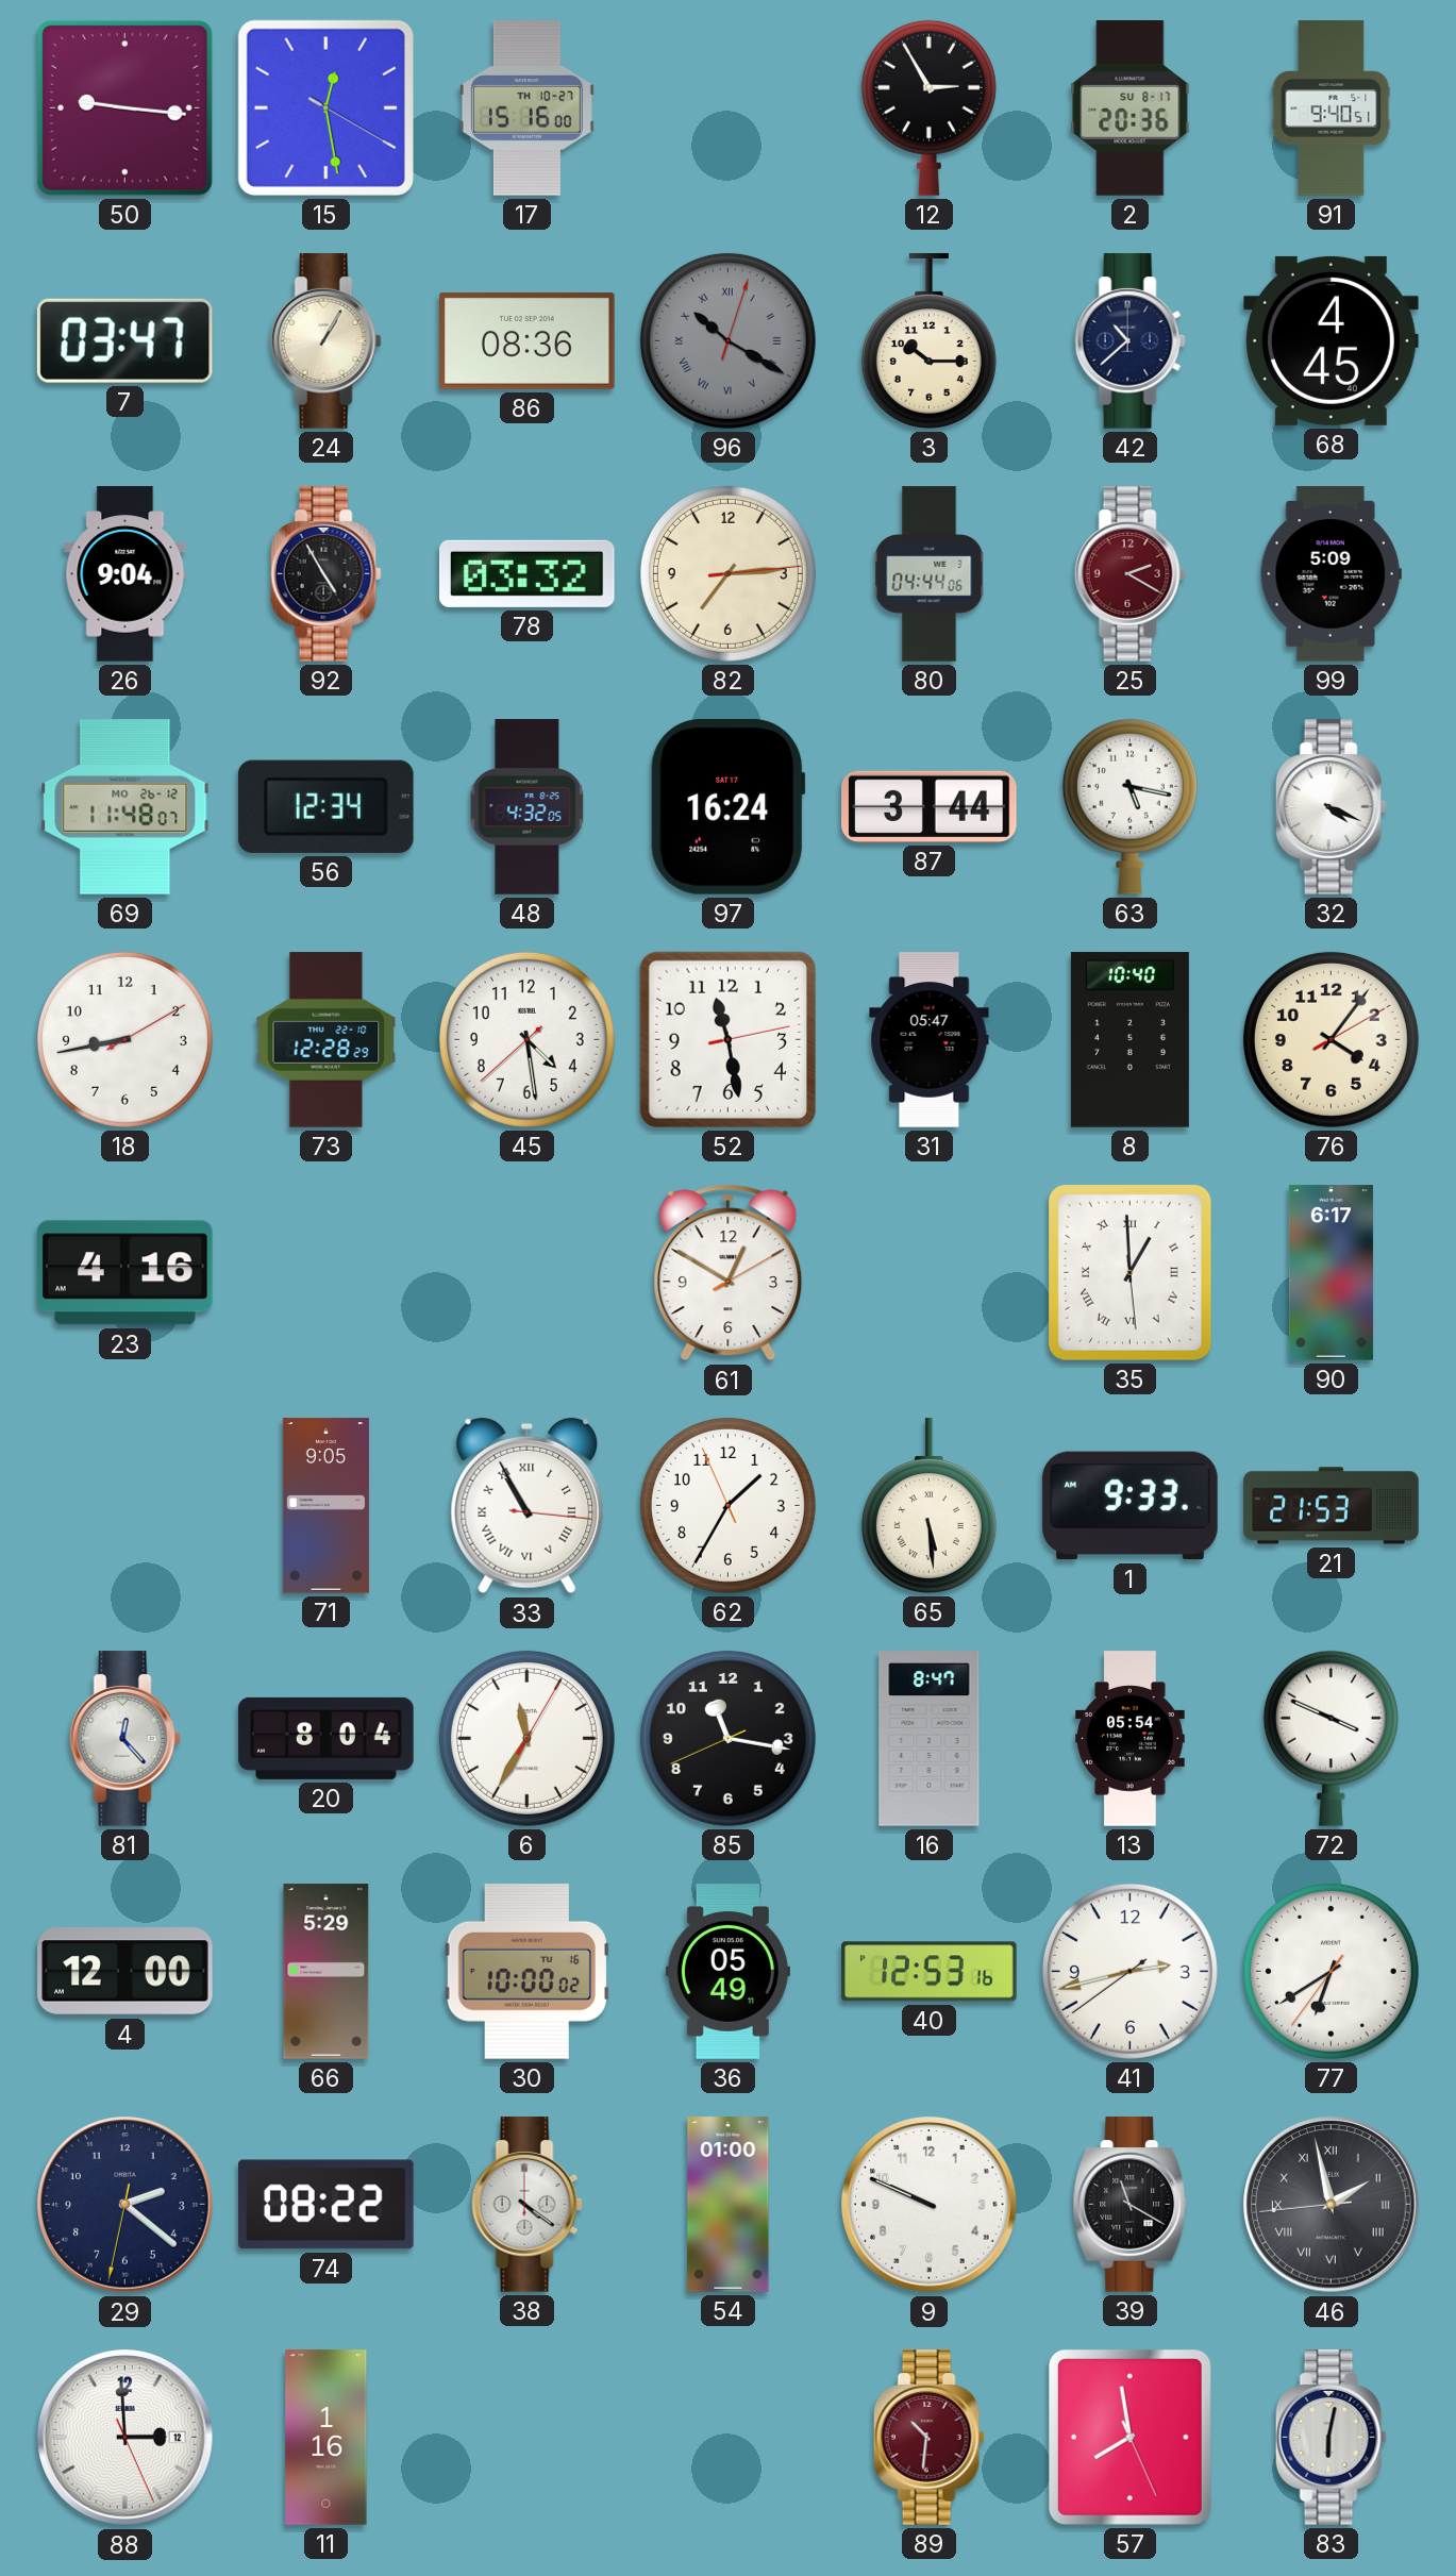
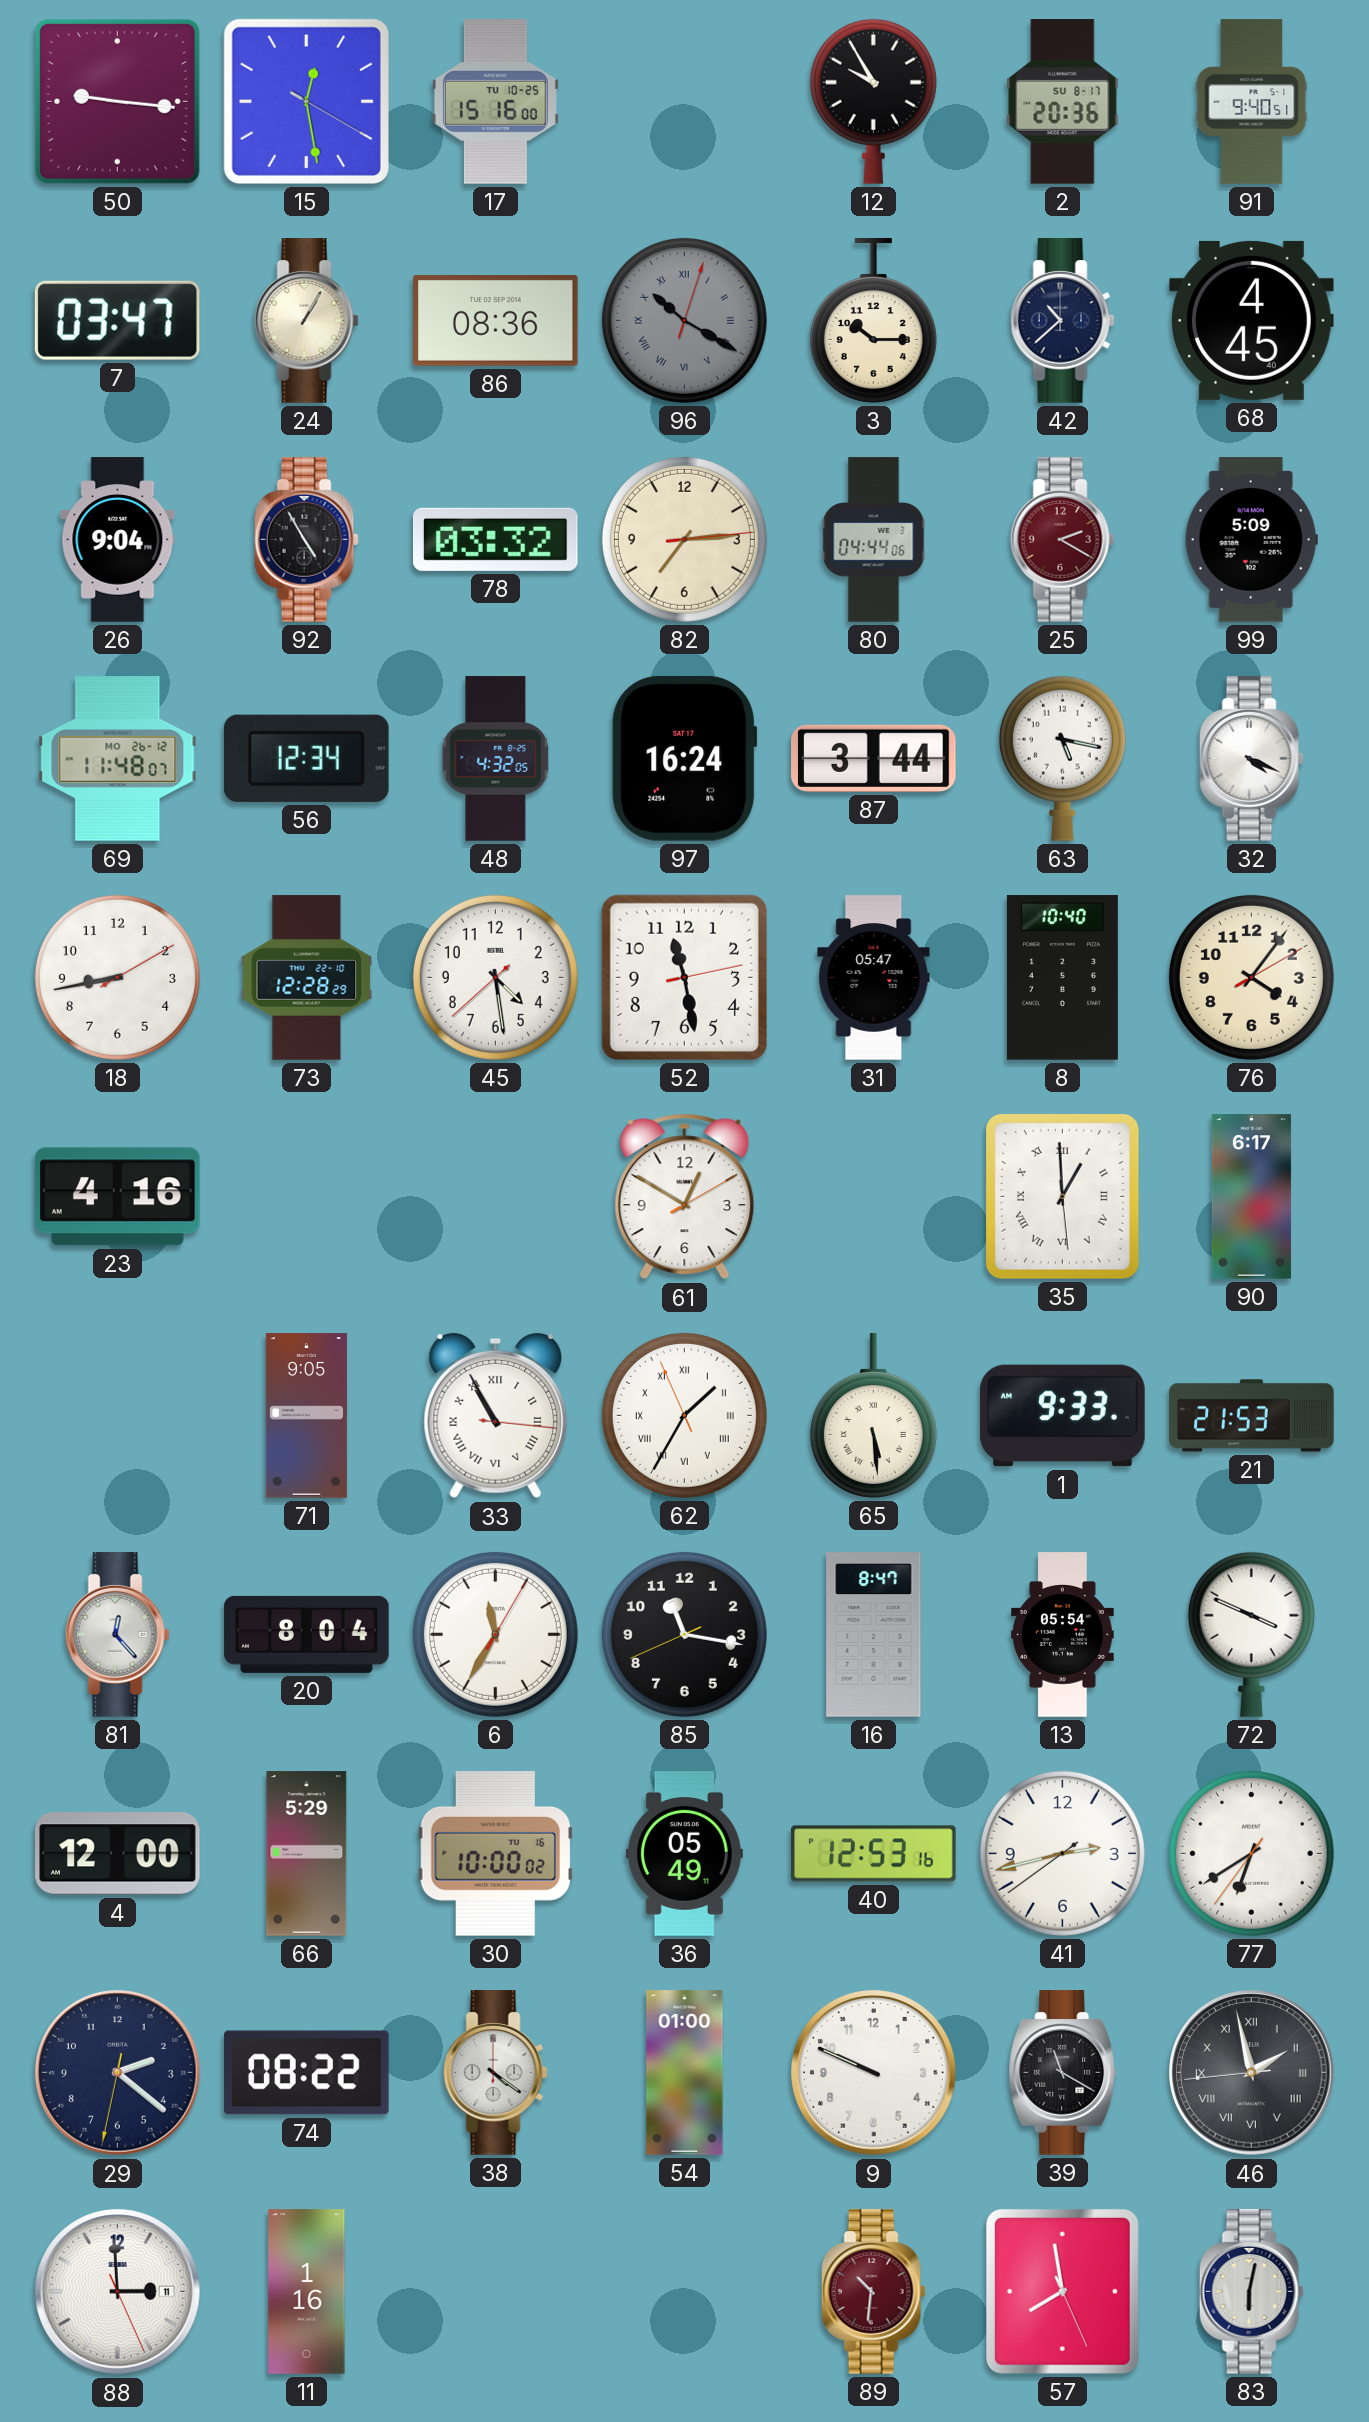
17 date: TH 10-27 -> TU 10-25 (495, 102)
12: 2:55 -> 9:55 (873, 101)
62 numerals: Arabic -> Roman (684, 1415)
88 date: 12 -> 11 (118, 2292)
